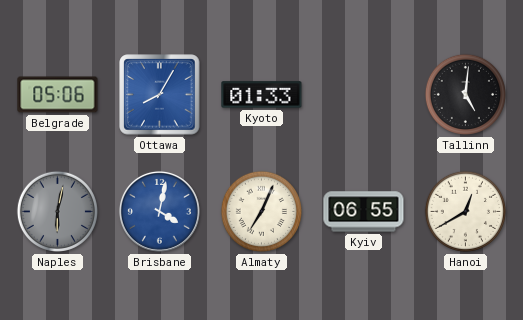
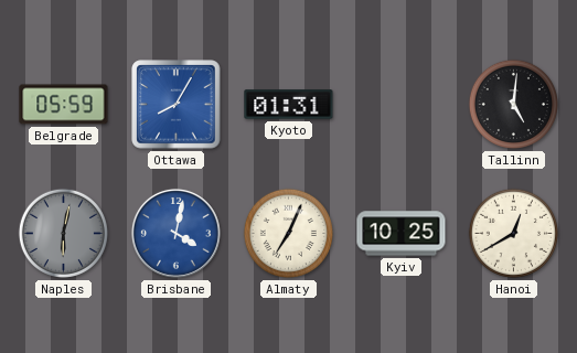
Belgrade: 05:06 -> 05:59 (64, 105)
Kyoto: 01:33 -> 01:31 (289, 105)
Kyiv: 06:55 -> 10:25 (402, 234)
